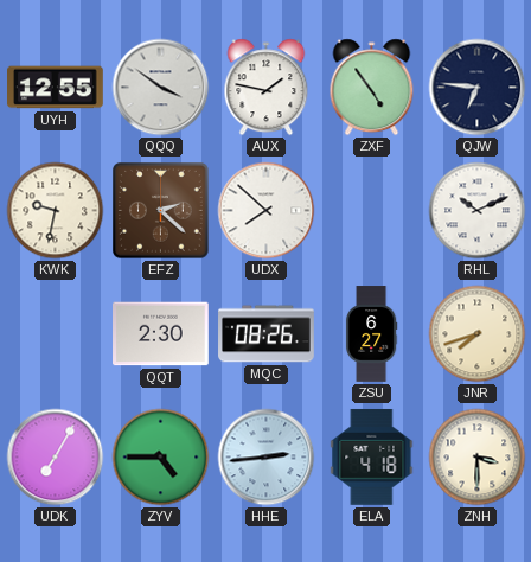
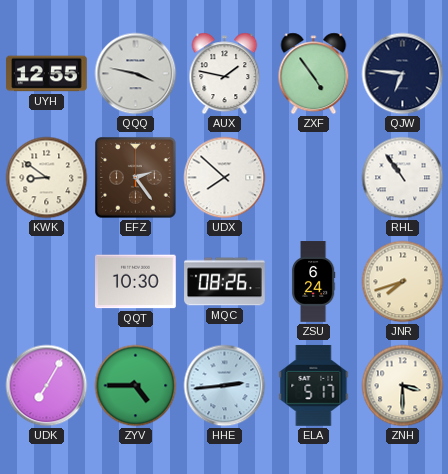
QQQ: 3:51 -> 3:47 (136, 74)
KWK: 9:32 -> 8:51 (47, 178)
EFZ: 2:22 -> 2:24 (136, 178)
RHL: 10:11 -> 10:54 (403, 178)
QQT: 2:30 -> 10:30 (136, 282)
ZSU: 6:27 -> 6:24 (313, 282)
ELA: 4:18 -> 5:17 (314, 385)
